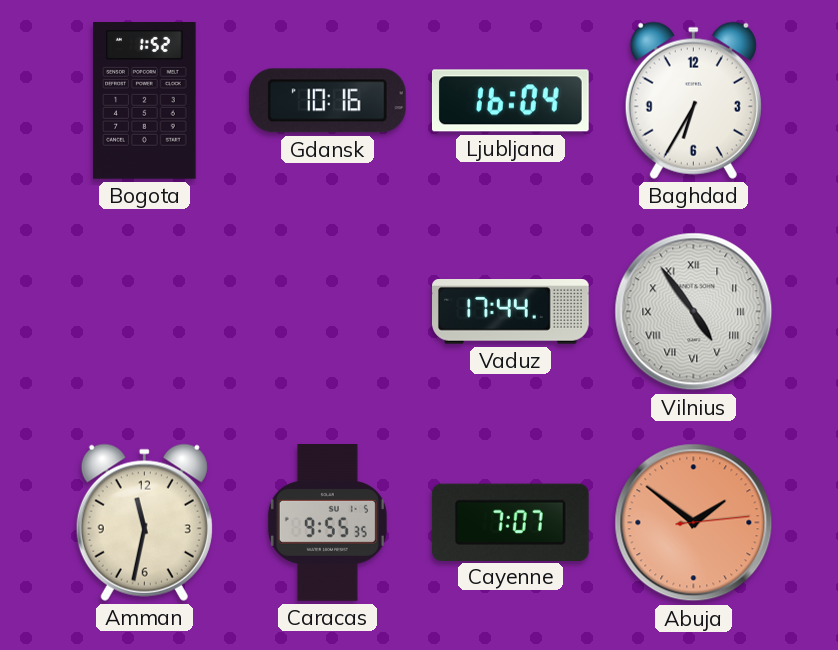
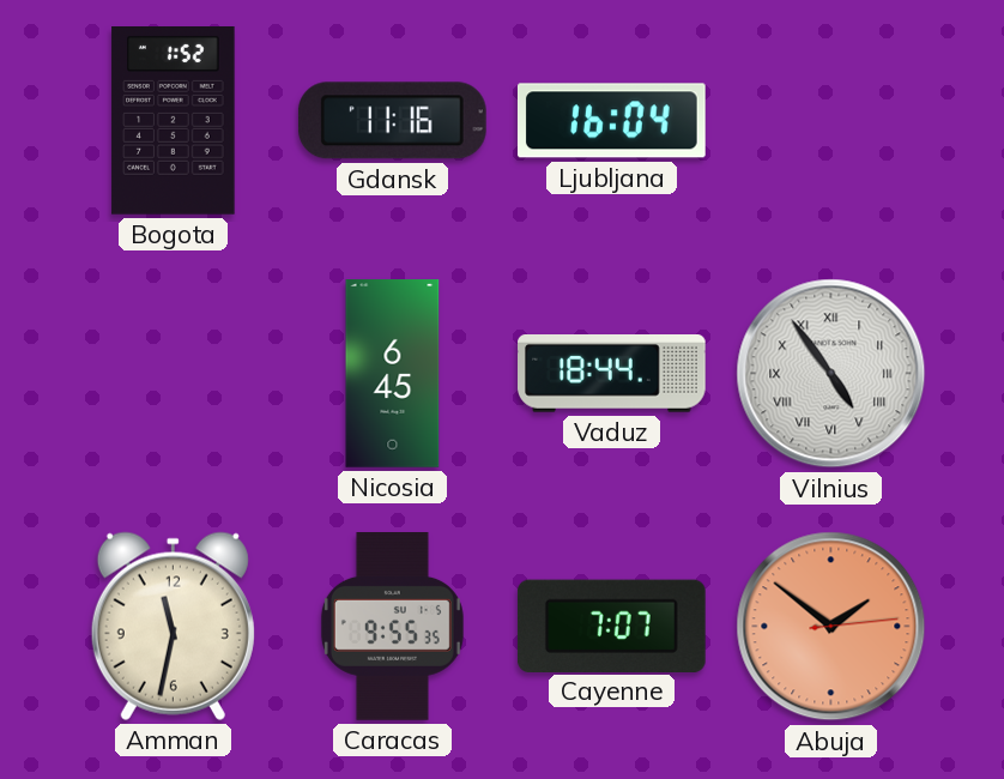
Gdansk: 10:16 -> 11:16 (392, 121)
Baghdad: 6:35 -> none (693, 100)
Nicosia: none -> 6:45 (393, 374)
Vaduz: 17:44 -> 18:44 (612, 374)
